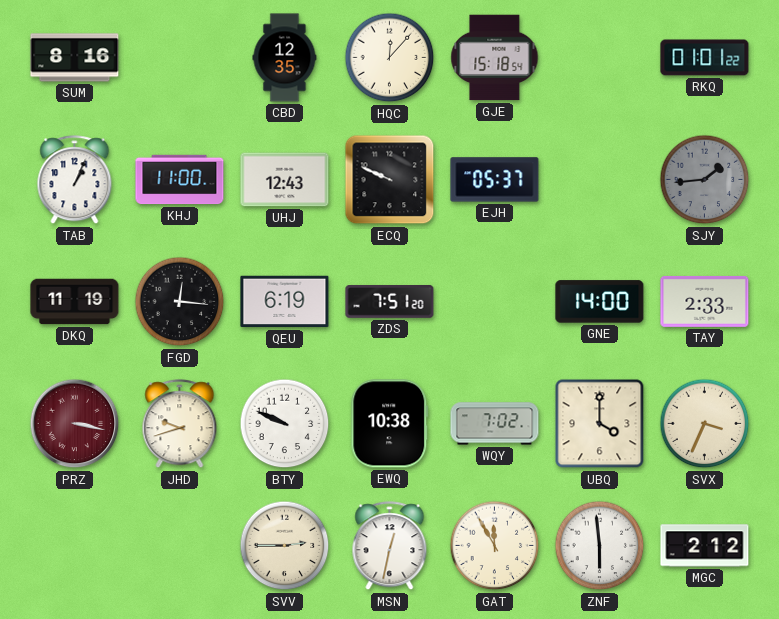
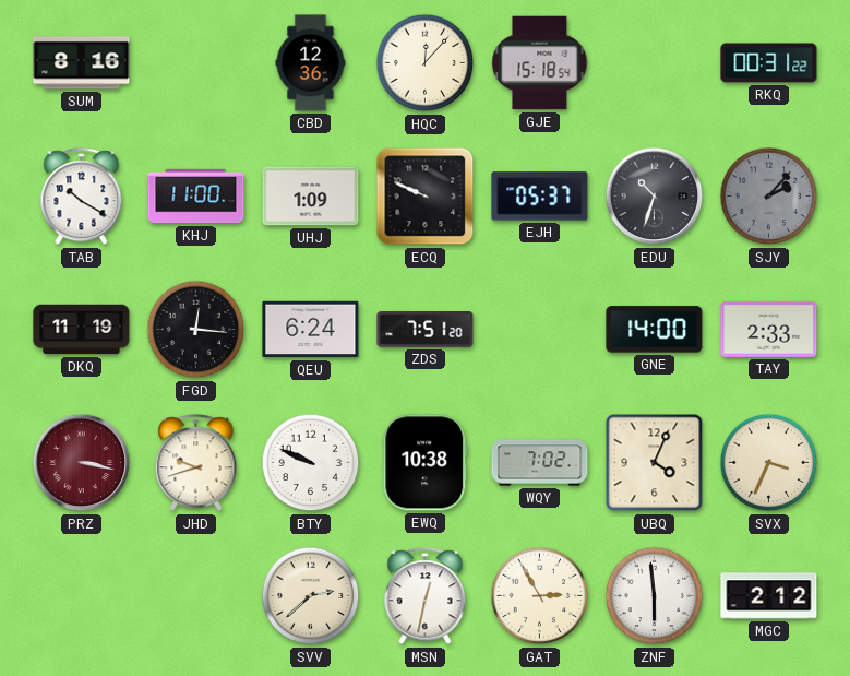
CBD: 12:35 -> 12:36 (311, 63)
RKQ: 01:01 -> 00:31 (769, 63)
TAB: 1:04 -> 10:20 (82, 197)
UHJ: 12:43 -> 1:09 (311, 197)
EDU: none -> 10:33 (655, 197)
SJY: 1:44 -> 2:07 (769, 197)
QEU: 6:19 -> 6:24 (311, 330)
UBQ: 4:00 -> 4:04 (655, 463)
SVV: 2:45 -> 2:38 (311, 596)
GAT: 11:55 -> 2:55 (540, 596)
